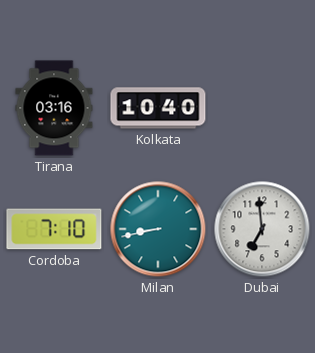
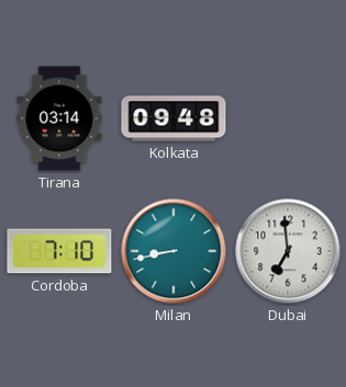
Tirana: 03:16 -> 03:14 (59, 118)
Kolkata: 10:40 -> 09:48 (174, 118)
